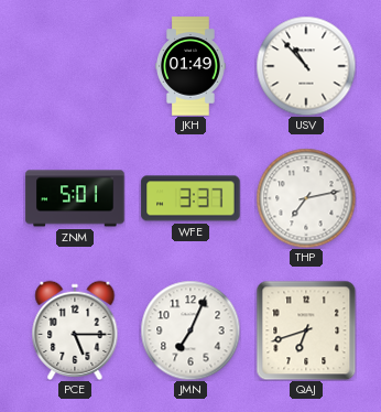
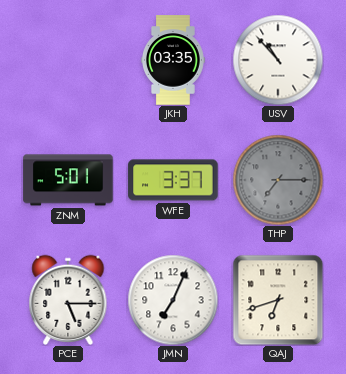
JKH: 01:49 -> 03:35 (174, 60)
THP: 7:13 -> 7:15 (278, 180)
THP dial: white -> grey (278, 180)
